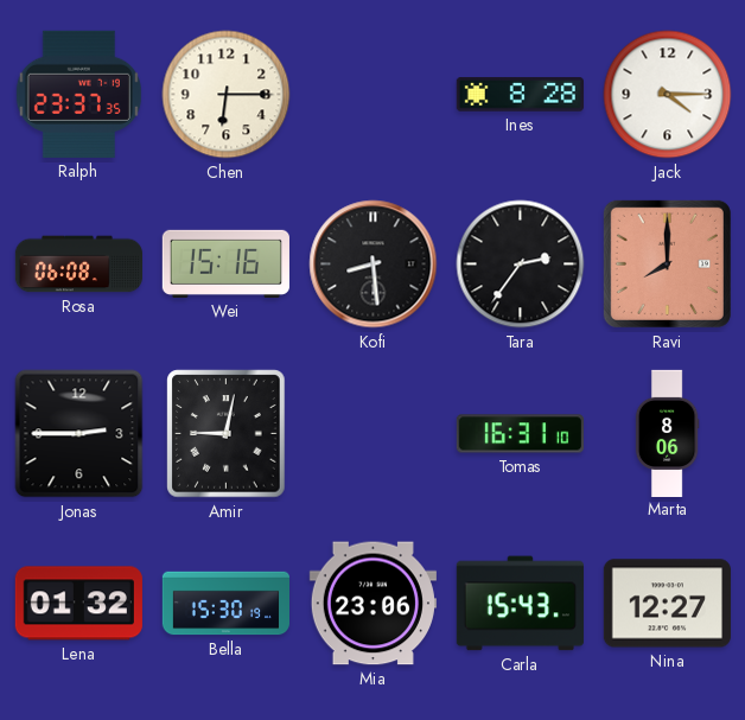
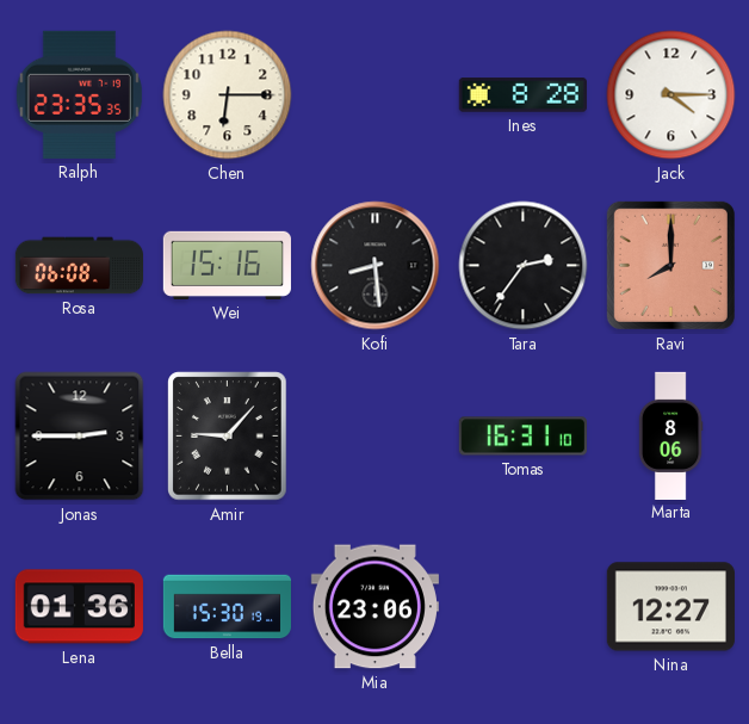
Ralph: 23:37 -> 23:35 (79, 94)
Amir: 9:02 -> 9:07 (228, 437)
Lena: 01:32 -> 01:36 (79, 607)
Carla: 15:43 -> none (520, 604)
